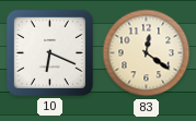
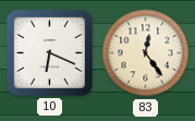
83: 12:21 -> 12:24 (146, 53)
